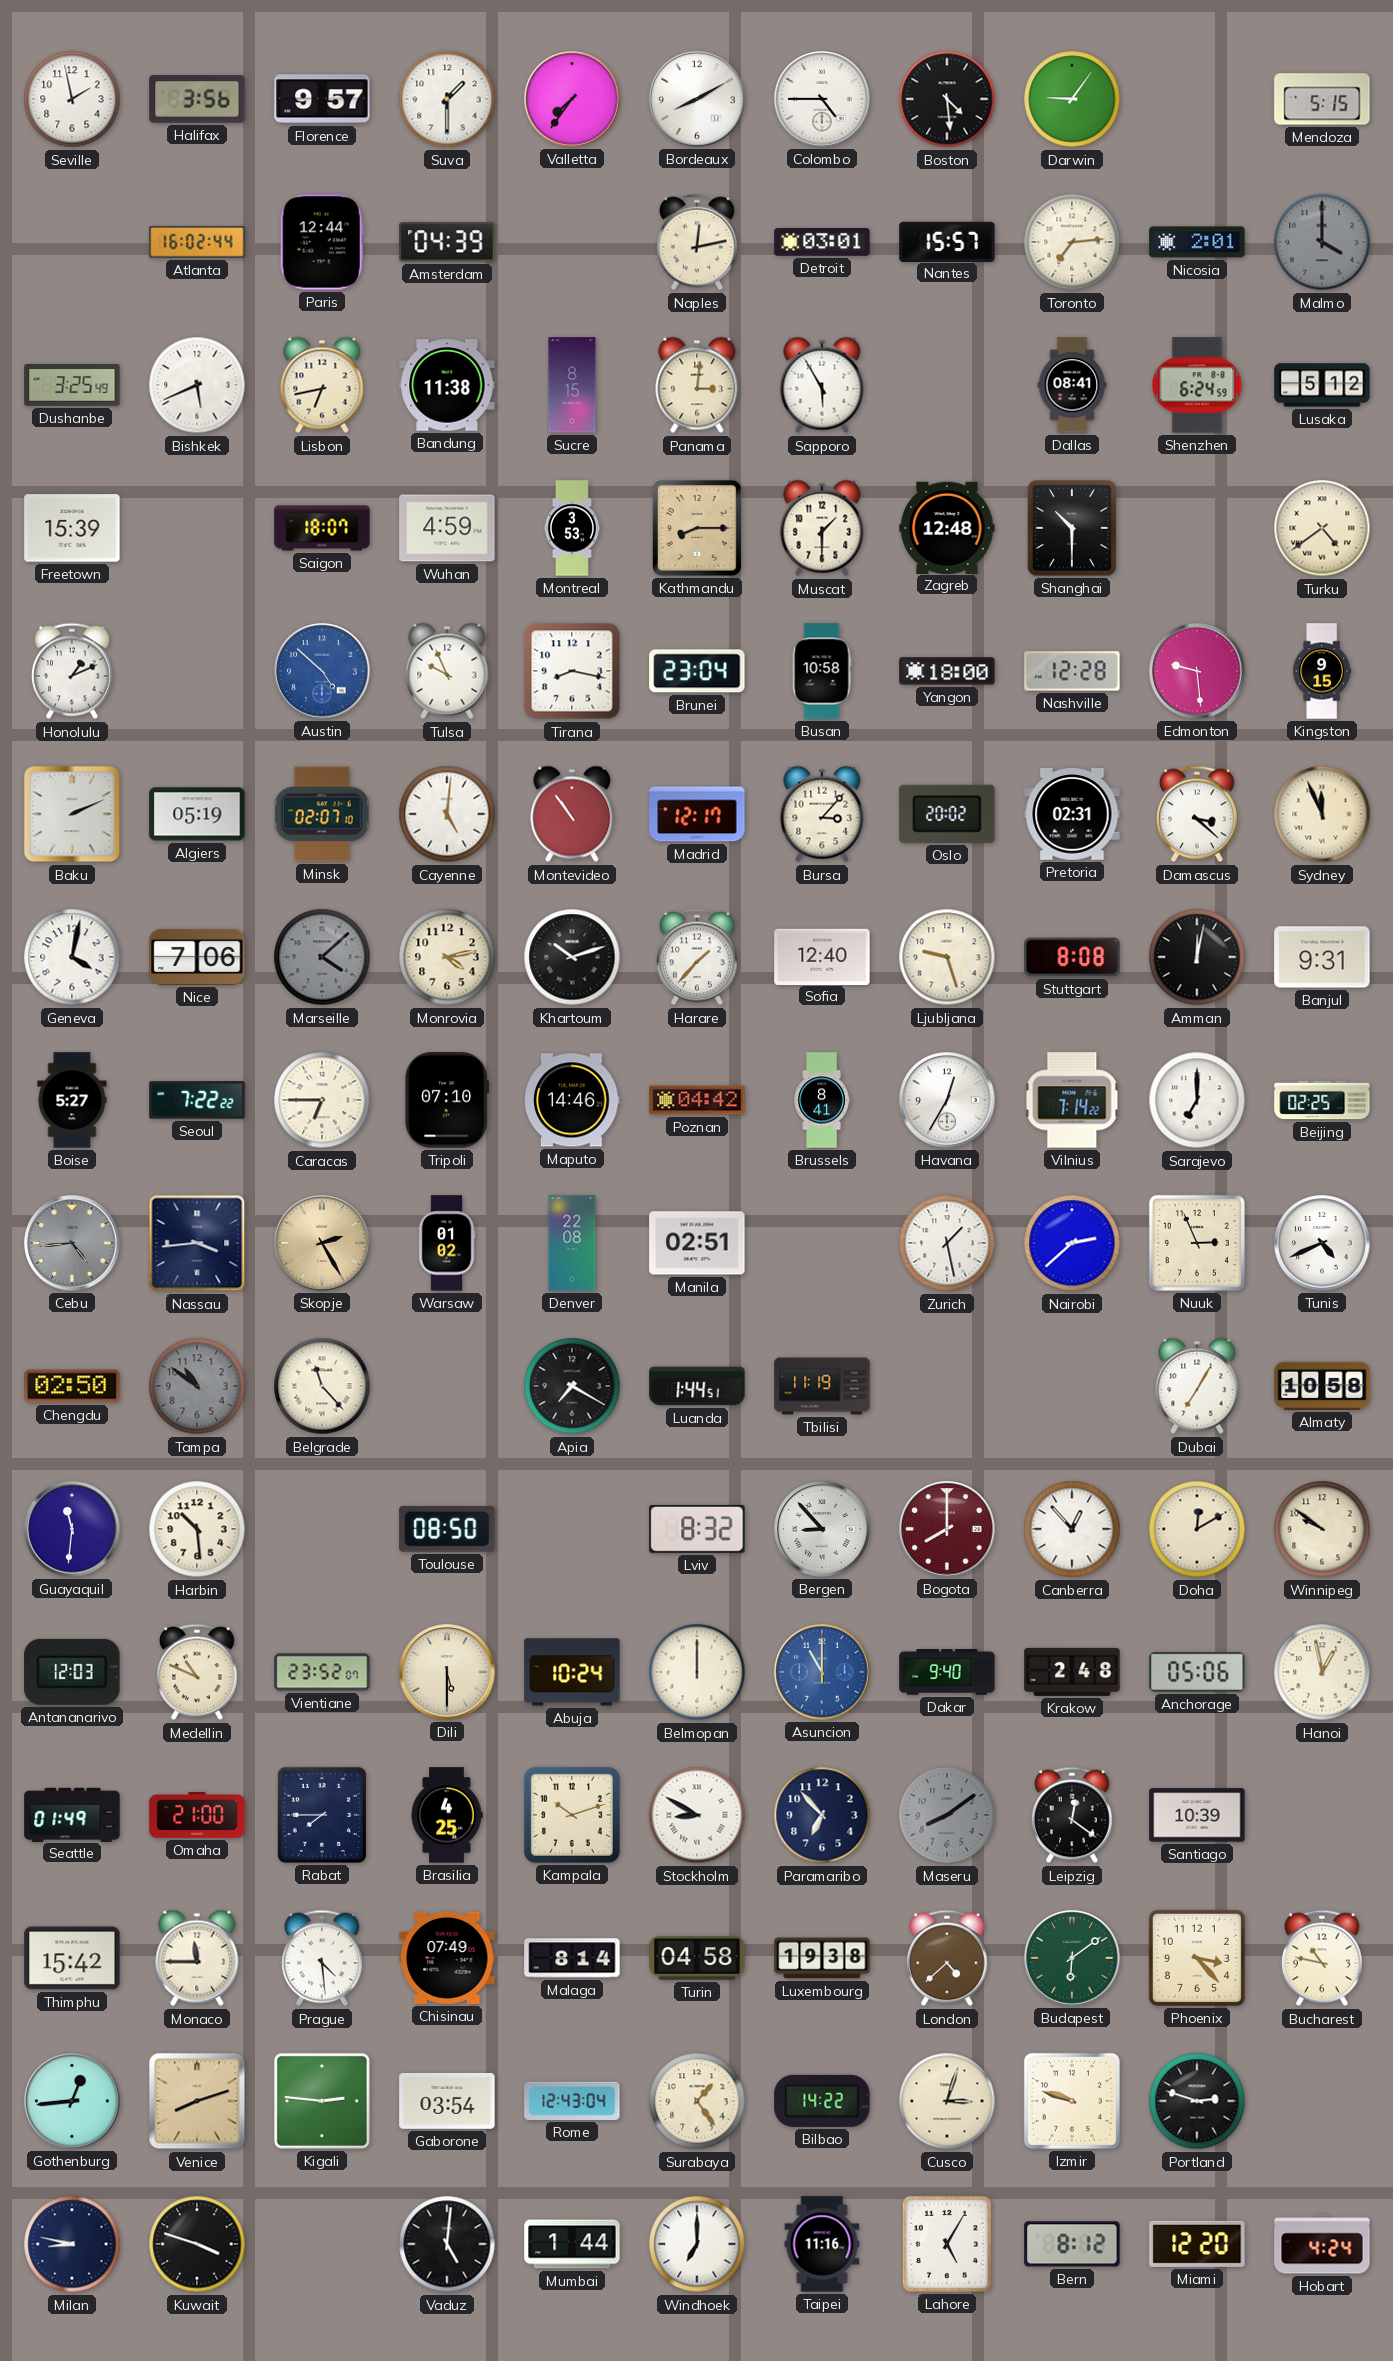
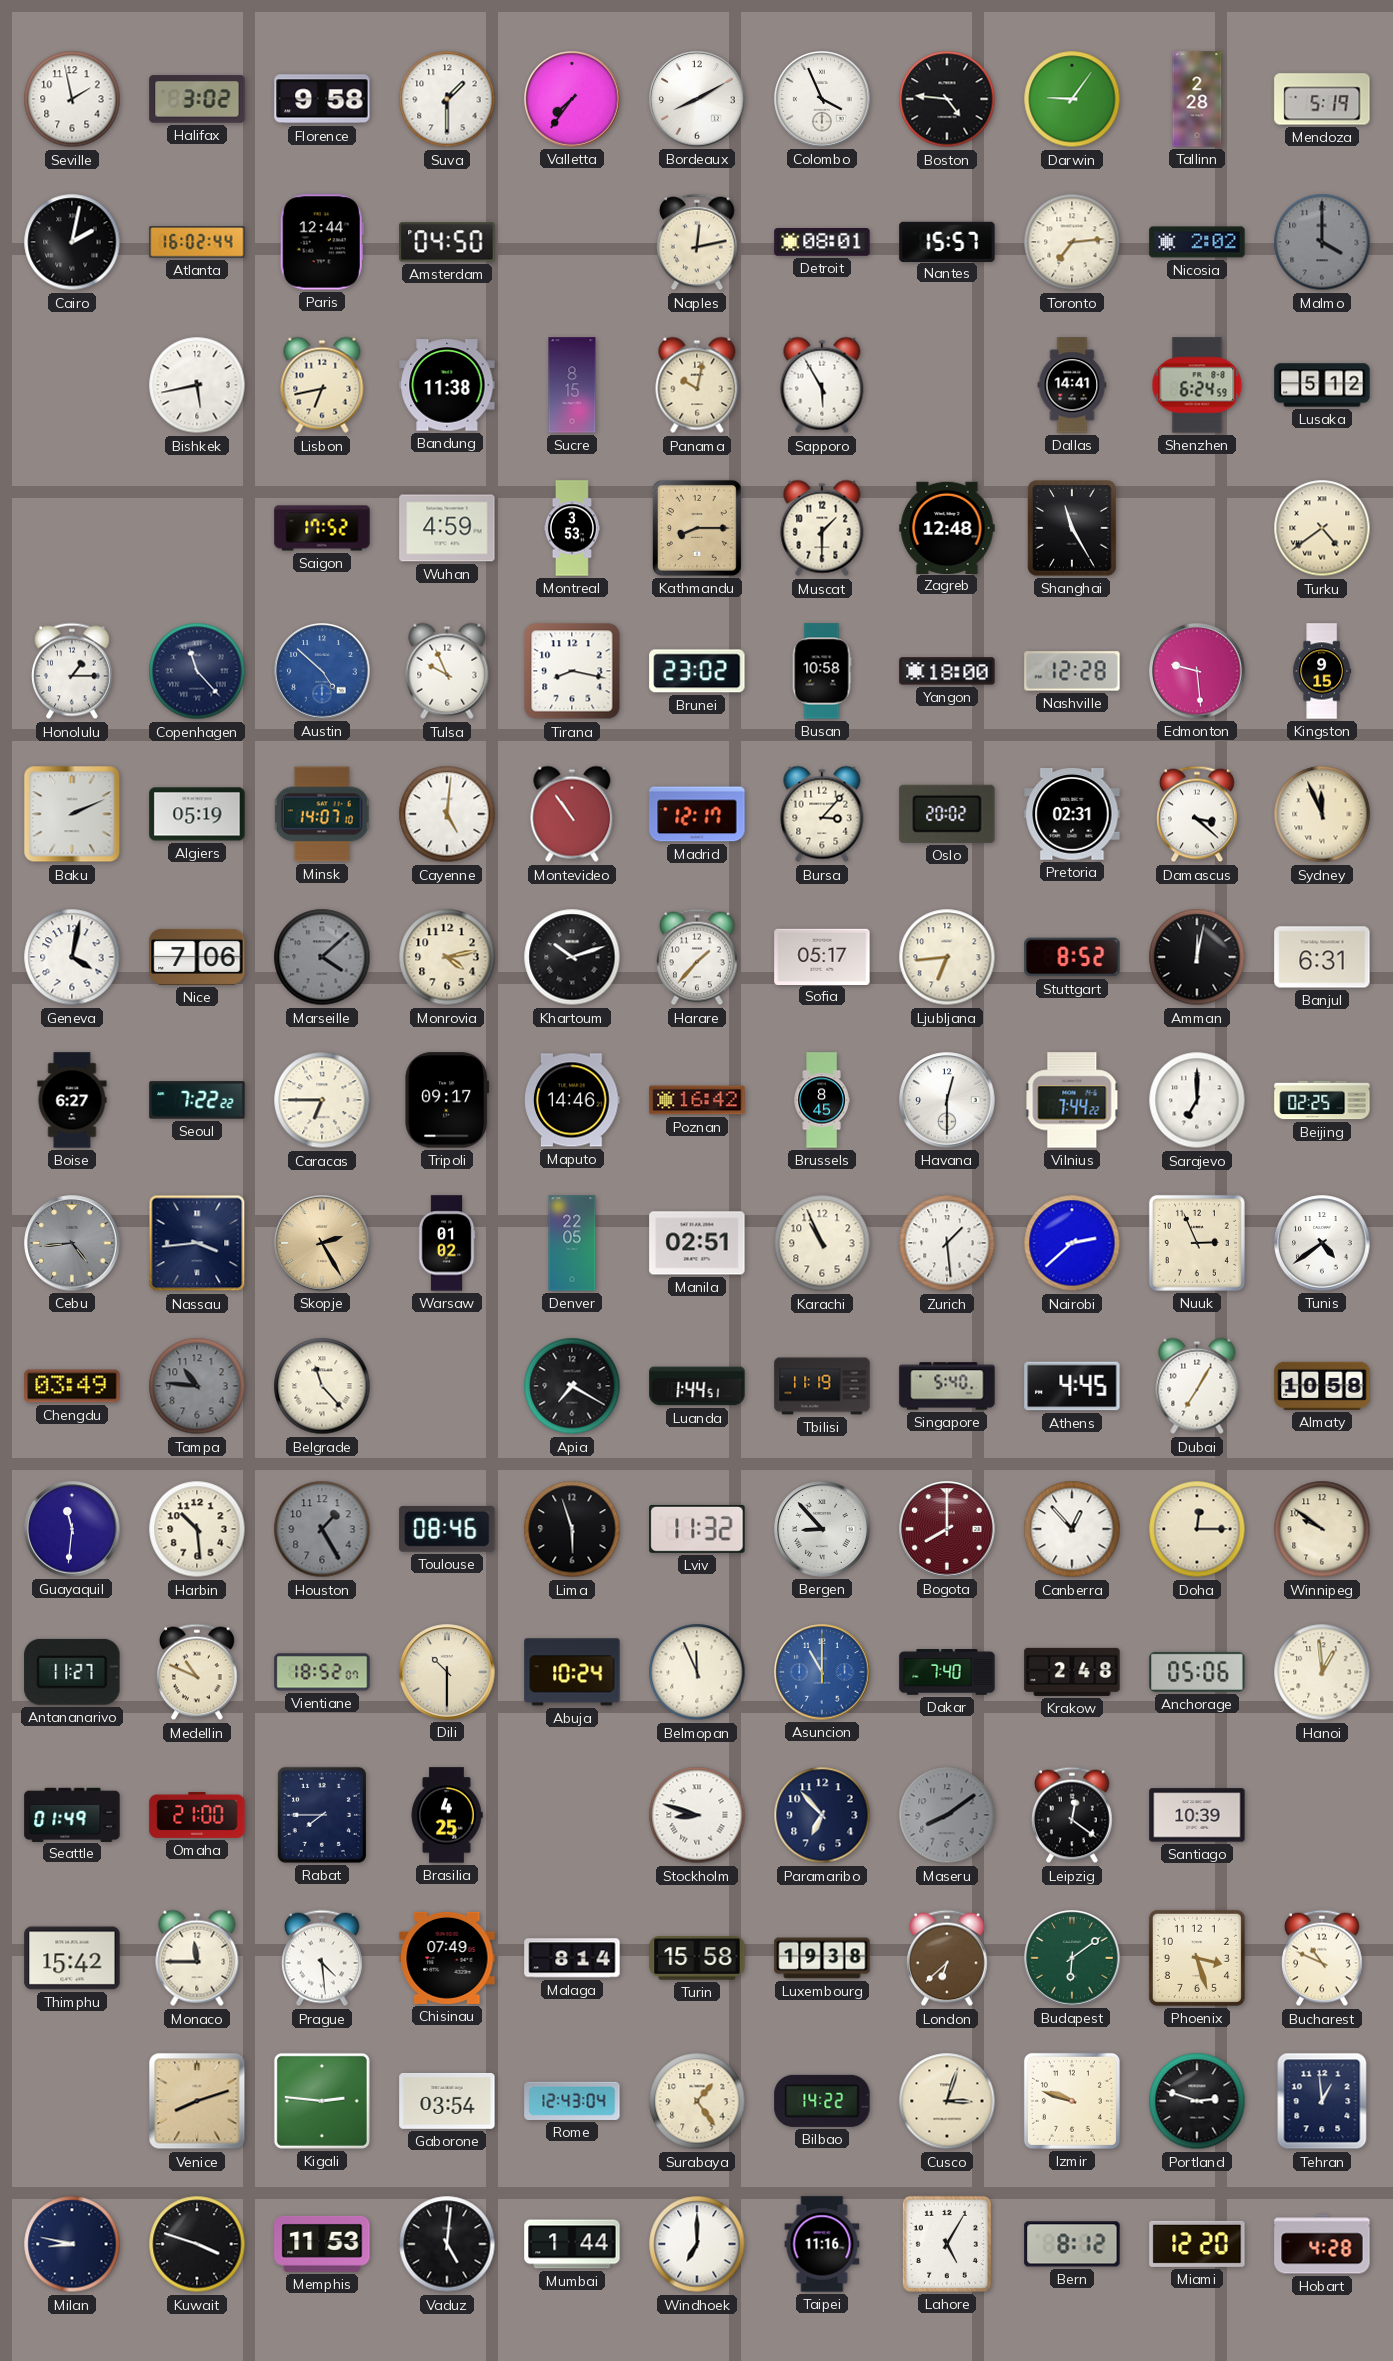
Halifax: 3:56 -> 3:02 (197, 99)
Florence: 9:57 -> 9:58 (322, 99)
Colombo: 4:45 -> 3:56 (822, 99)
Boston: 4:29 -> 4:46 (947, 99)
Tallinn: none -> 2:28 (1197, 99)
Mendoza: 5:15 -> 5:19 (1322, 99)
Cairo: none -> 2:02 (72, 242)
Amsterdam: 04:39 -> 04:50 (447, 242)
Detroit: 03:01 -> 08:01 (822, 243)
Nicosia: 2:01 -> 2:02 (1197, 242)
Dushanbe: 3:25 -> none (72, 386)
Bishkek: 5:41 -> 5:43 (197, 385)
Panama: 3:01 -> 10:02 (697, 385)
Dallas: 08:41 -> 14:41 (1072, 385)
Freetown: 15:39 -> none (72, 528)
Saigon: 18:07 -> 17:52 (322, 528)
Shanghai: 10:30 -> 11:25 (1072, 528)
Honolulu: 1:11 -> 1:15 (73, 671)
Copenhagen: none -> 11:23 (197, 671)
Brunei: 23:04 -> 23:02 (697, 671)
Minsk: 02:07 -> 14:07 (322, 814)
Sofia: 12:40 -> 05:17 (822, 956)
Ljubljana: 9:27 -> 6:44 (947, 957)
Stuttgart: 8:08 -> 8:52 (1072, 957)
Banjul: 9:31 -> 6:31 (1322, 957)
Boise: 5:27 -> 6:27 (72, 1100)
Tripoli: 07:10 -> 09:17 (447, 1100)
Poznan: 04:42 -> 16:42 (697, 1100)
Brussels: 8:41 -> 8:45 (822, 1100)
Havana: 12:35 -> 12:30 (947, 1100)
Vilnius: 7:14 -> 7:44 (1072, 1100)
Denver: 22:08 -> 22:05 (572, 1243)
Karachi: none -> 10:56 (822, 1243)
Zurich: 1:28 -> 1:29 (947, 1243)
Tunis: 4:41 -> 4:39 (1322, 1243)
Chengdu: 02:50 -> 03:49 (72, 1386)
Tampa: 10:51 -> 10:46 (197, 1386)
Singapore: none -> 5:40 (947, 1386)
Athens: none -> 4:45 (1072, 1386)
Houston: none -> 1:25 (322, 1529)
Toulouse: 08:50 -> 08:46 (447, 1529)
Lima: none -> 5:57 (572, 1529)
Lviv: 8:32 -> 11:32 (697, 1529)
Doha: 12:10 -> 12:15 (1197, 1529)
Antananarivo: 12:03 -> 11:27 (72, 1672)
Vientiane: 23:52 -> 18:52 (322, 1672)
Dili: 5:30 -> 10:30 (447, 1672)
Belmopan: 12:00 -> 11:56 (697, 1672)
Dakar: 9:40 -> 7:40 (947, 1672)
Hanoi: 12:58 -> 12:59 (1322, 1672)
Kampala: 10:12 -> none (572, 1815)
Stockholm: 8:50 -> 8:48 (697, 1815)
Turin: 04:58 -> 15:58 (697, 1958)
London: 4:38 -> 6:38 (948, 1958)
Phoenix: 3:23 -> 3:27 (1197, 1958)
Bucharest: 10:47 -> 10:49 (1323, 1958)
Gothenburg: 12:44 -> none (72, 2101)
Tehran: none -> 12:59 (1322, 2101)
Memphis: none -> 11:53 (322, 2244)
Hobart: 4:24 -> 4:28 (1322, 2244)
